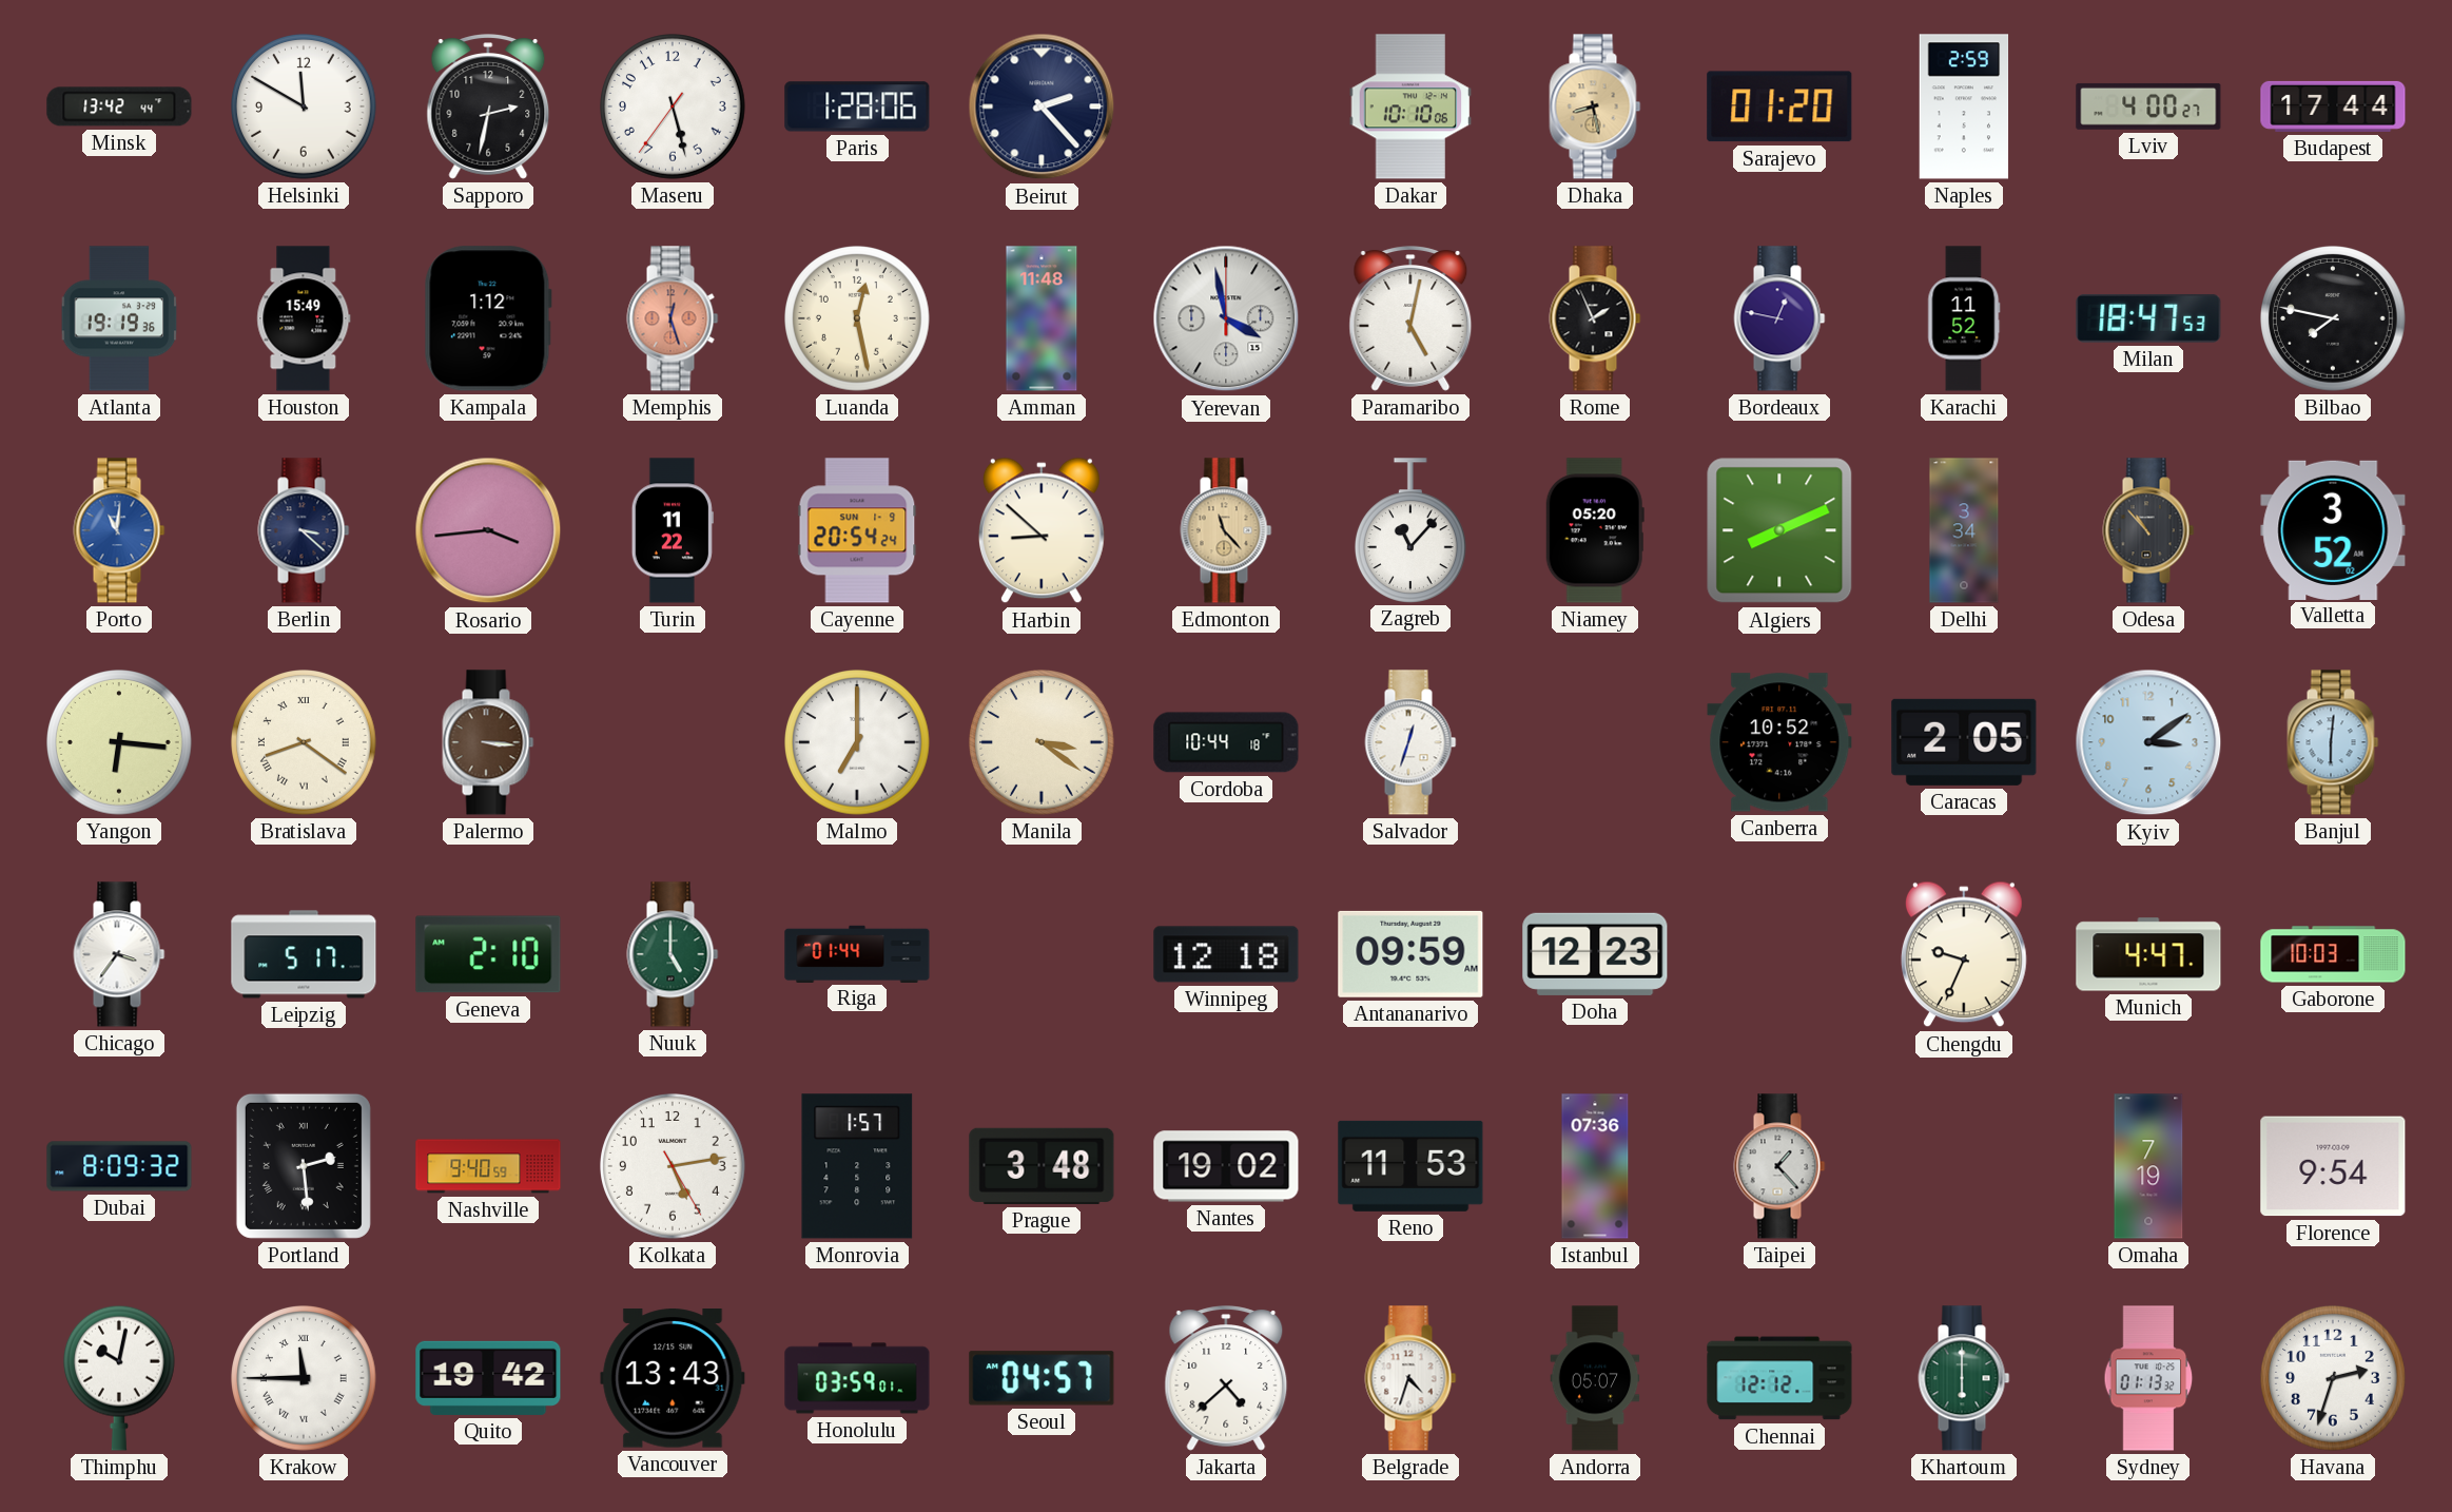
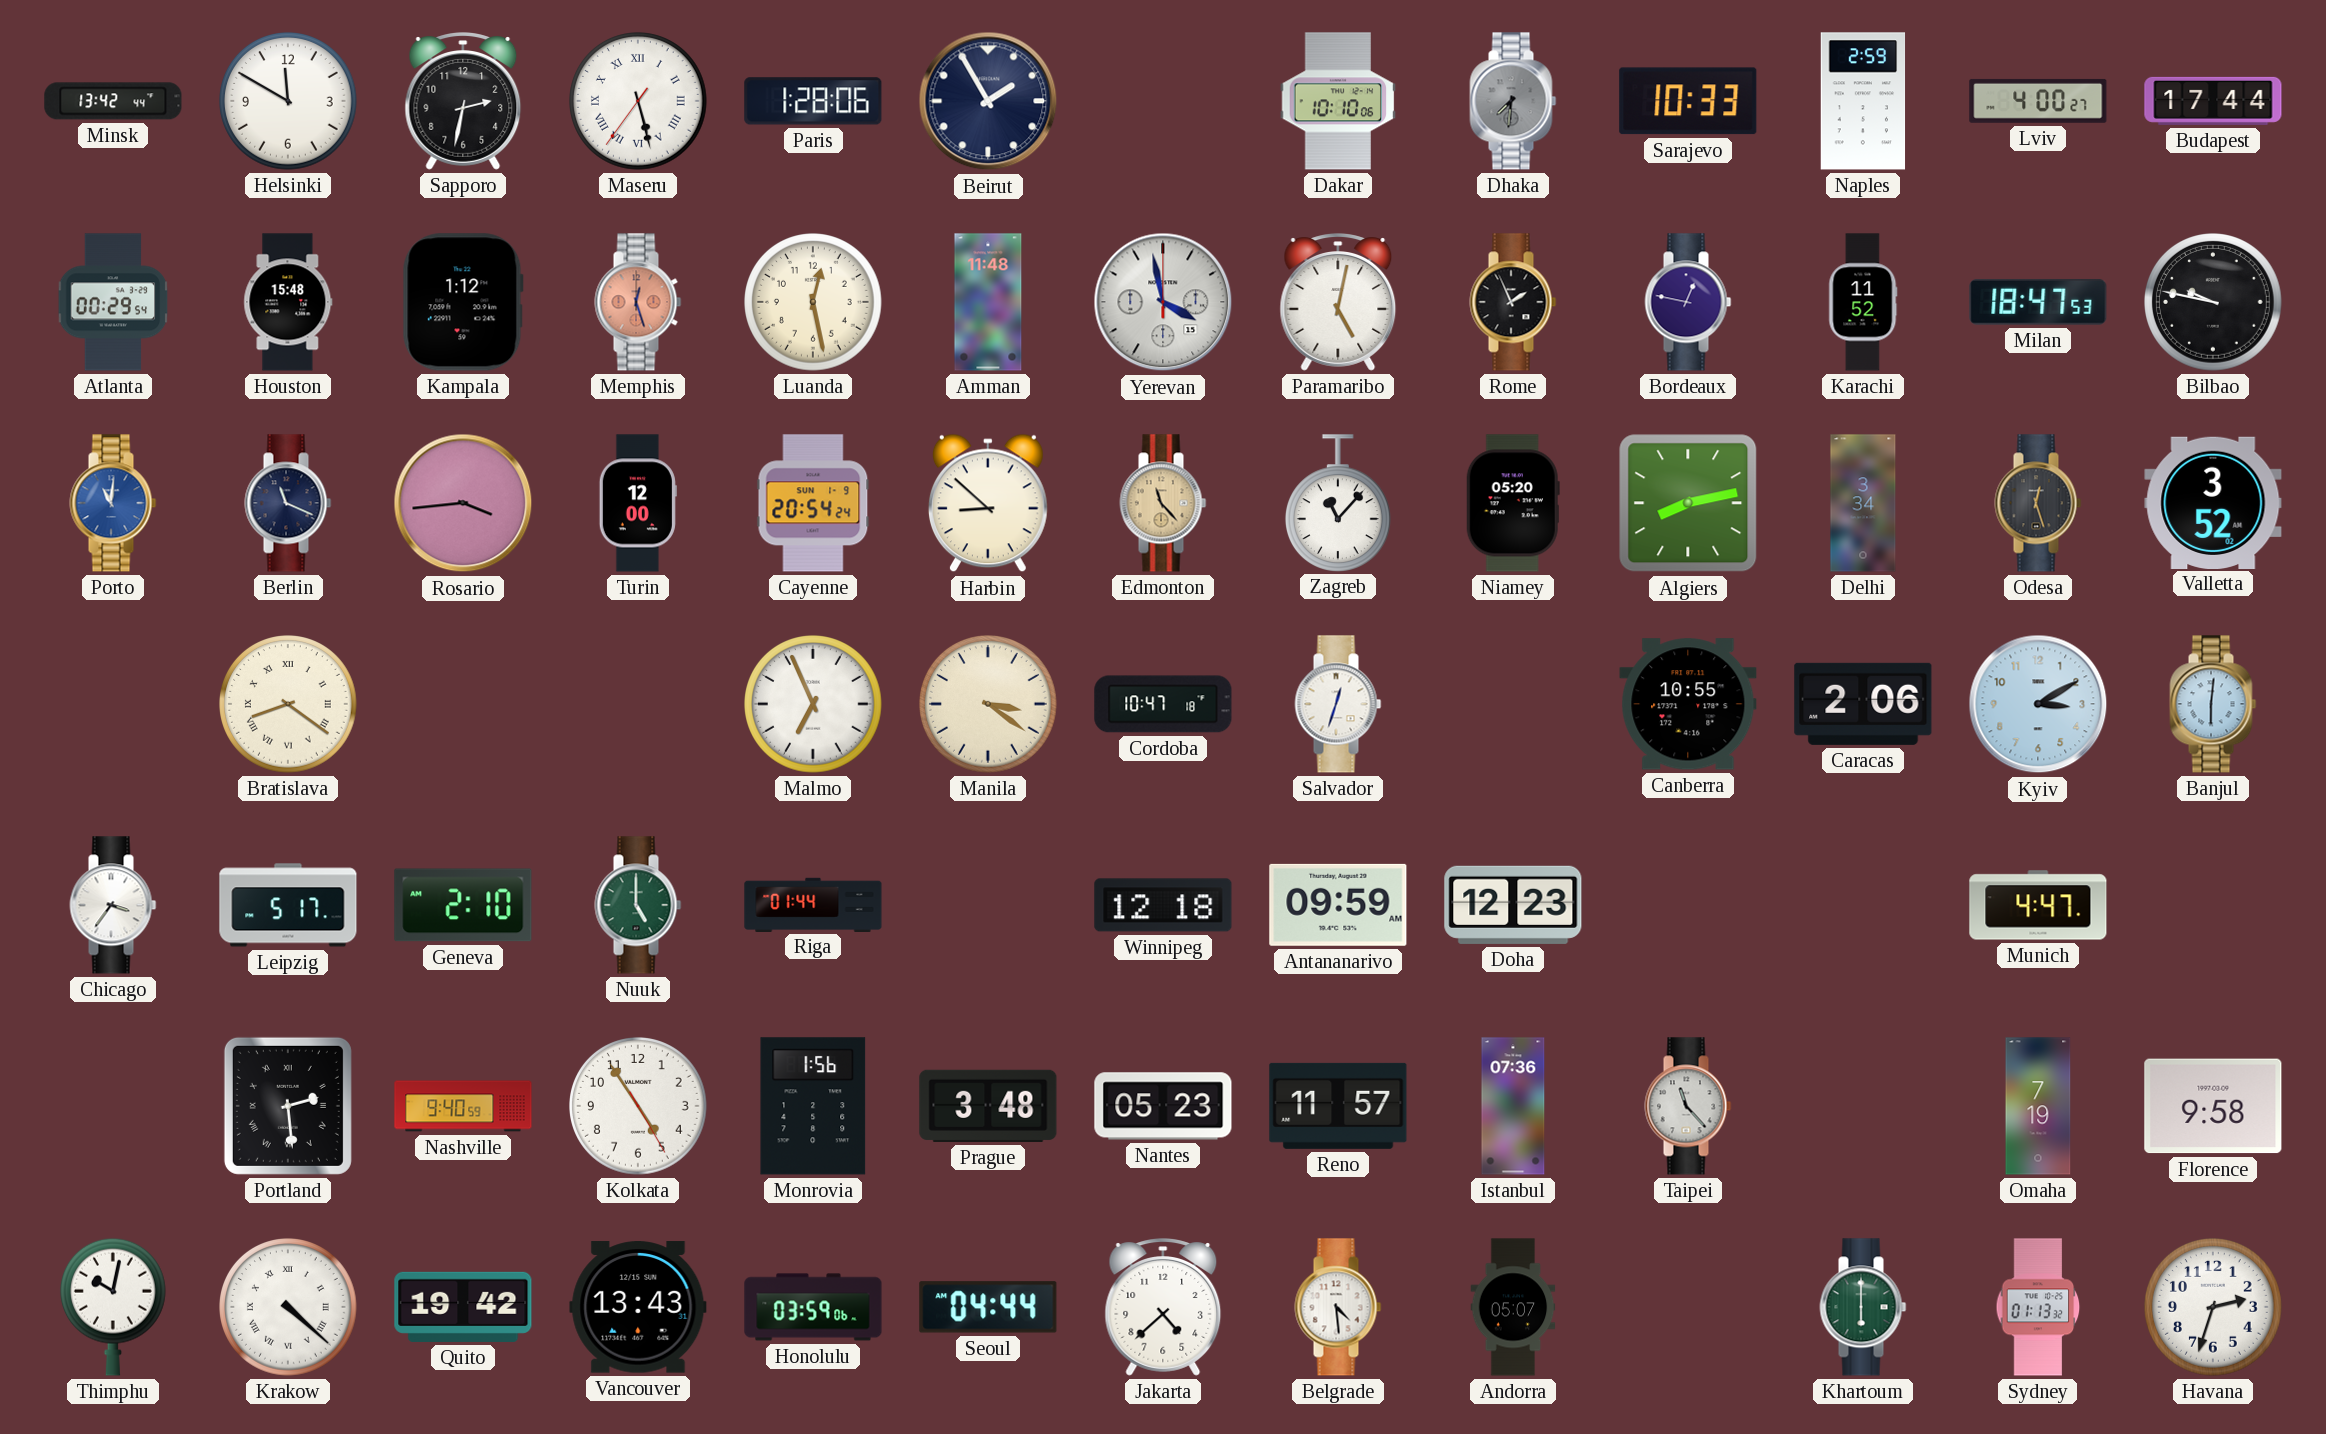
Maseru numerals: Arabic -> Roman (639, 102)
Beirut: 2:23 -> 1:55 (988, 101)
Dhaka: 8:28 -> 7:31 (1513, 101)
Dhaka dial: champagne -> grey (1513, 101)
Sarajevo: 01:20 -> 10:33 (1688, 101)
Atlanta: 19:19 -> 00:29 (113, 302)
Houston: 15:49 -> 15:48 (288, 302)
Bilbao: 7:47 -> 9:47 (2214, 303)
Berlin: 3:22 -> 11:19 (288, 503)
Turin: 11:22 -> 12:00 (638, 503)
Algiers: 8:11 -> 8:13 (1688, 503)
Odesa: 10:53 -> 12:27 (2038, 503)
Yangon: 6:16 -> none (120, 743)
Palermo: 3:16 -> none (488, 742)
Malmo: 7:00 -> 6:56 (814, 705)
Cordoba: 10:44 -> 10:47 (1163, 704)
Canberra: 10:52 -> 10:55 (1688, 704)
Caracas: 2:05 -> 2:06 (1863, 704)
Kyiv: 3:09 -> 3:10 (2038, 704)
Chengdu: 9:34 -> none (1964, 954)
Gaborone: 10:03 -> none (2333, 954)
Dubai: 8:09 -> none (119, 1166)
Kolkata: 5:13 -> 4:54 (639, 1107)
Monrovia: 1:57 -> 1:56 (813, 1106)
Nantes: 19:02 -> 05:23 (1163, 1106)
Reno: 11:53 -> 11:57 (1338, 1106)
Taipei: 1:23 -> 11:23 (1688, 1106)
Florence: 9:54 -> 9:58 (2213, 1106)
Krakow: 11:45 -> 4:22 (289, 1308)
Honolulu: 03:59:01 -> 03:59:06 (813, 1307)
Seoul: 04:57 -> 04:44 (988, 1307)
Belgrade: 4:33 -> 4:29 (1338, 1307)
Chennai: 12:12 -> none (1779, 1378)
